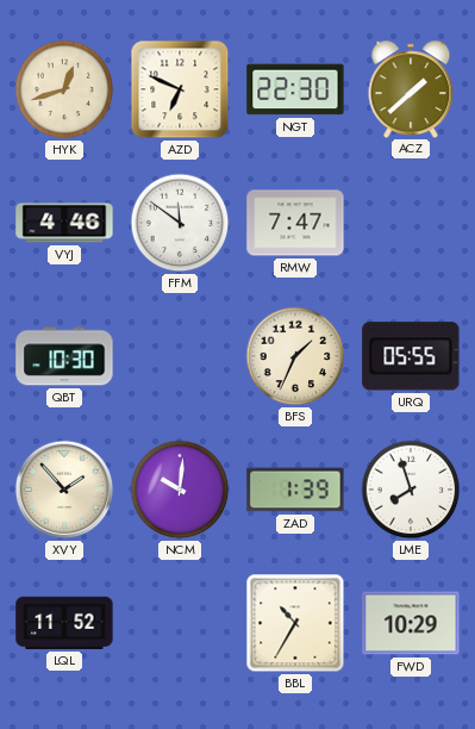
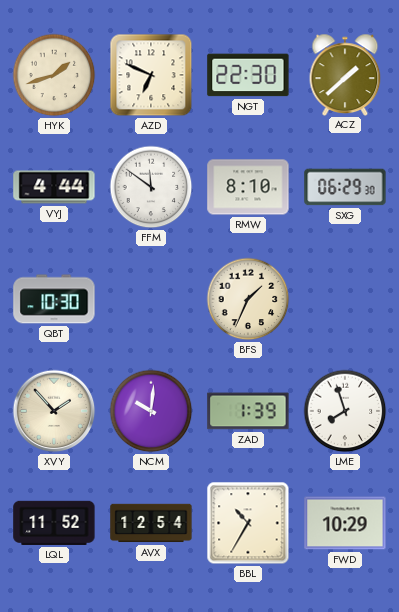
HYK: 12:42 -> 1:42 (54, 75)
VYJ: 4:46 -> 4:44 (54, 187)
RMW: 7:47 -> 8:10 (248, 187)
SXG: none -> 06:29 (345, 187)
URQ: 05:55 -> none (411, 356)
AVX: none -> 12:54 (151, 523)
